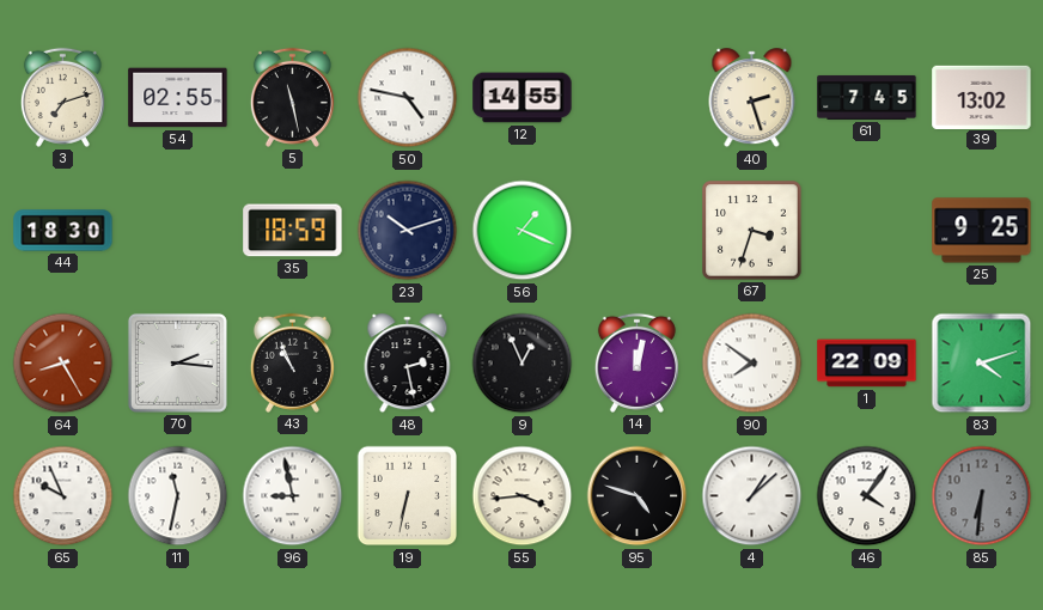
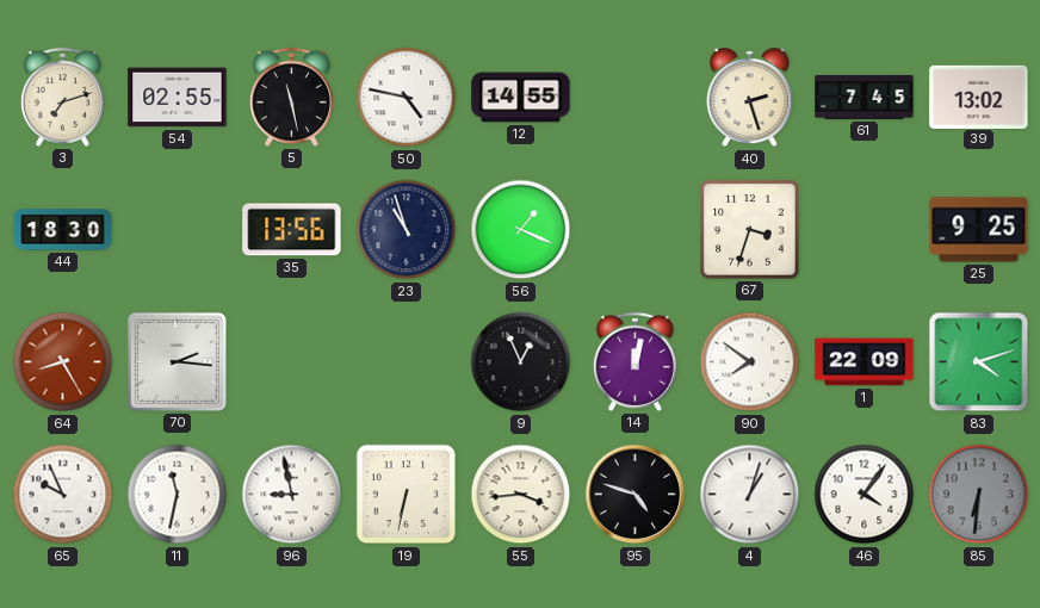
35: 18:59 -> 13:56 (292, 230)
23: 10:12 -> 10:57 (407, 230)
43: 10:56 -> none (292, 362)
48: 2:28 -> none (408, 364)
4: 1:08 -> 1:03 (750, 495)
